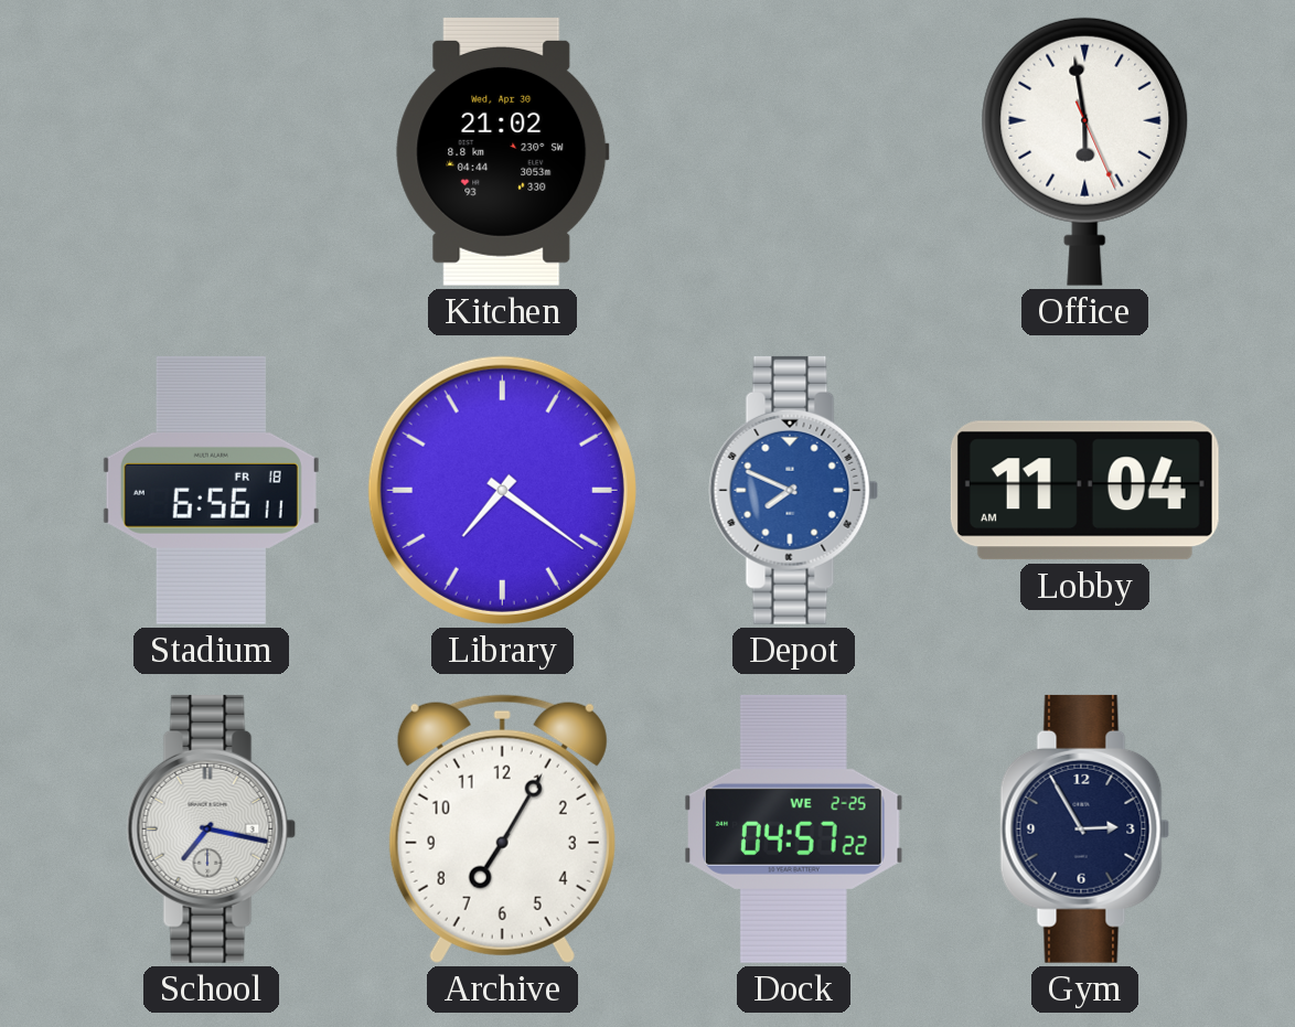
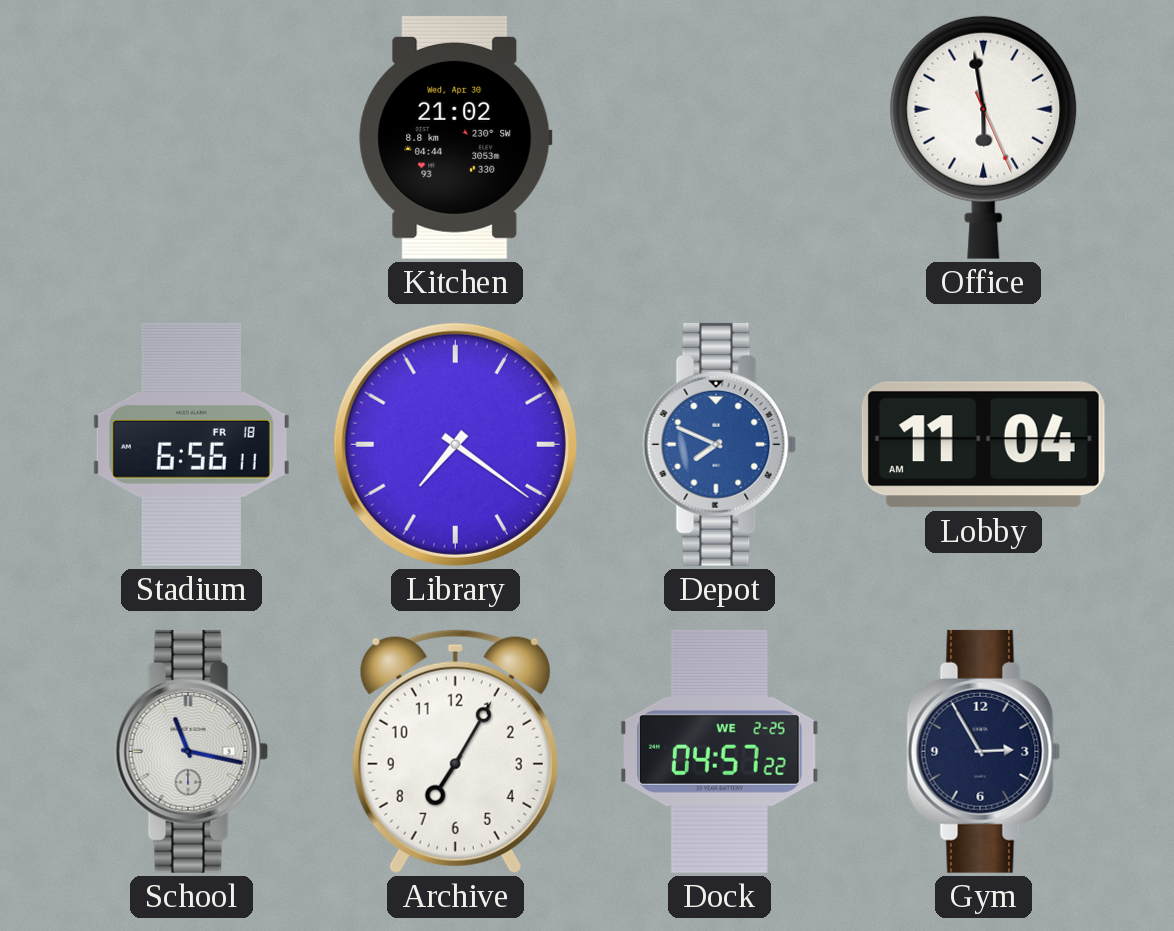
School: 7:17 -> 11:17 (192, 751)
